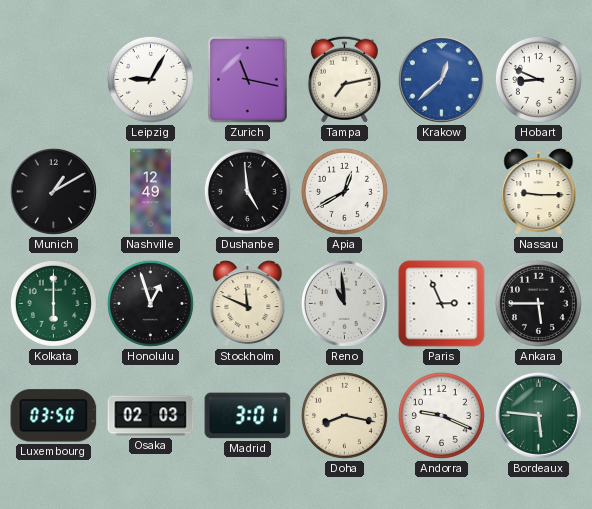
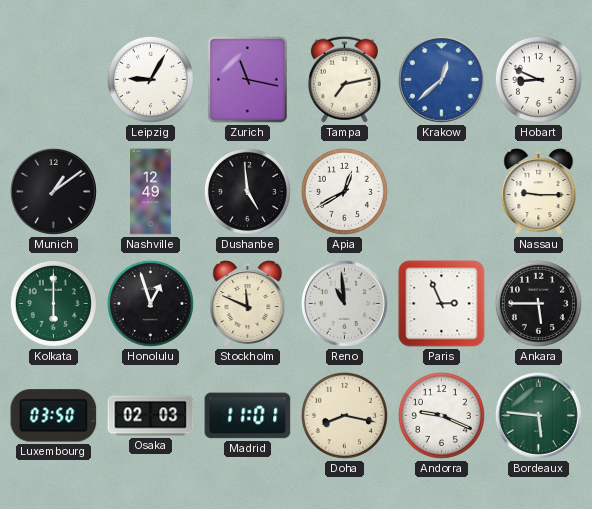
Munich: 1:10 -> 1:09 (53, 191)
Madrid: 3:01 -> 11:01 (248, 416)
